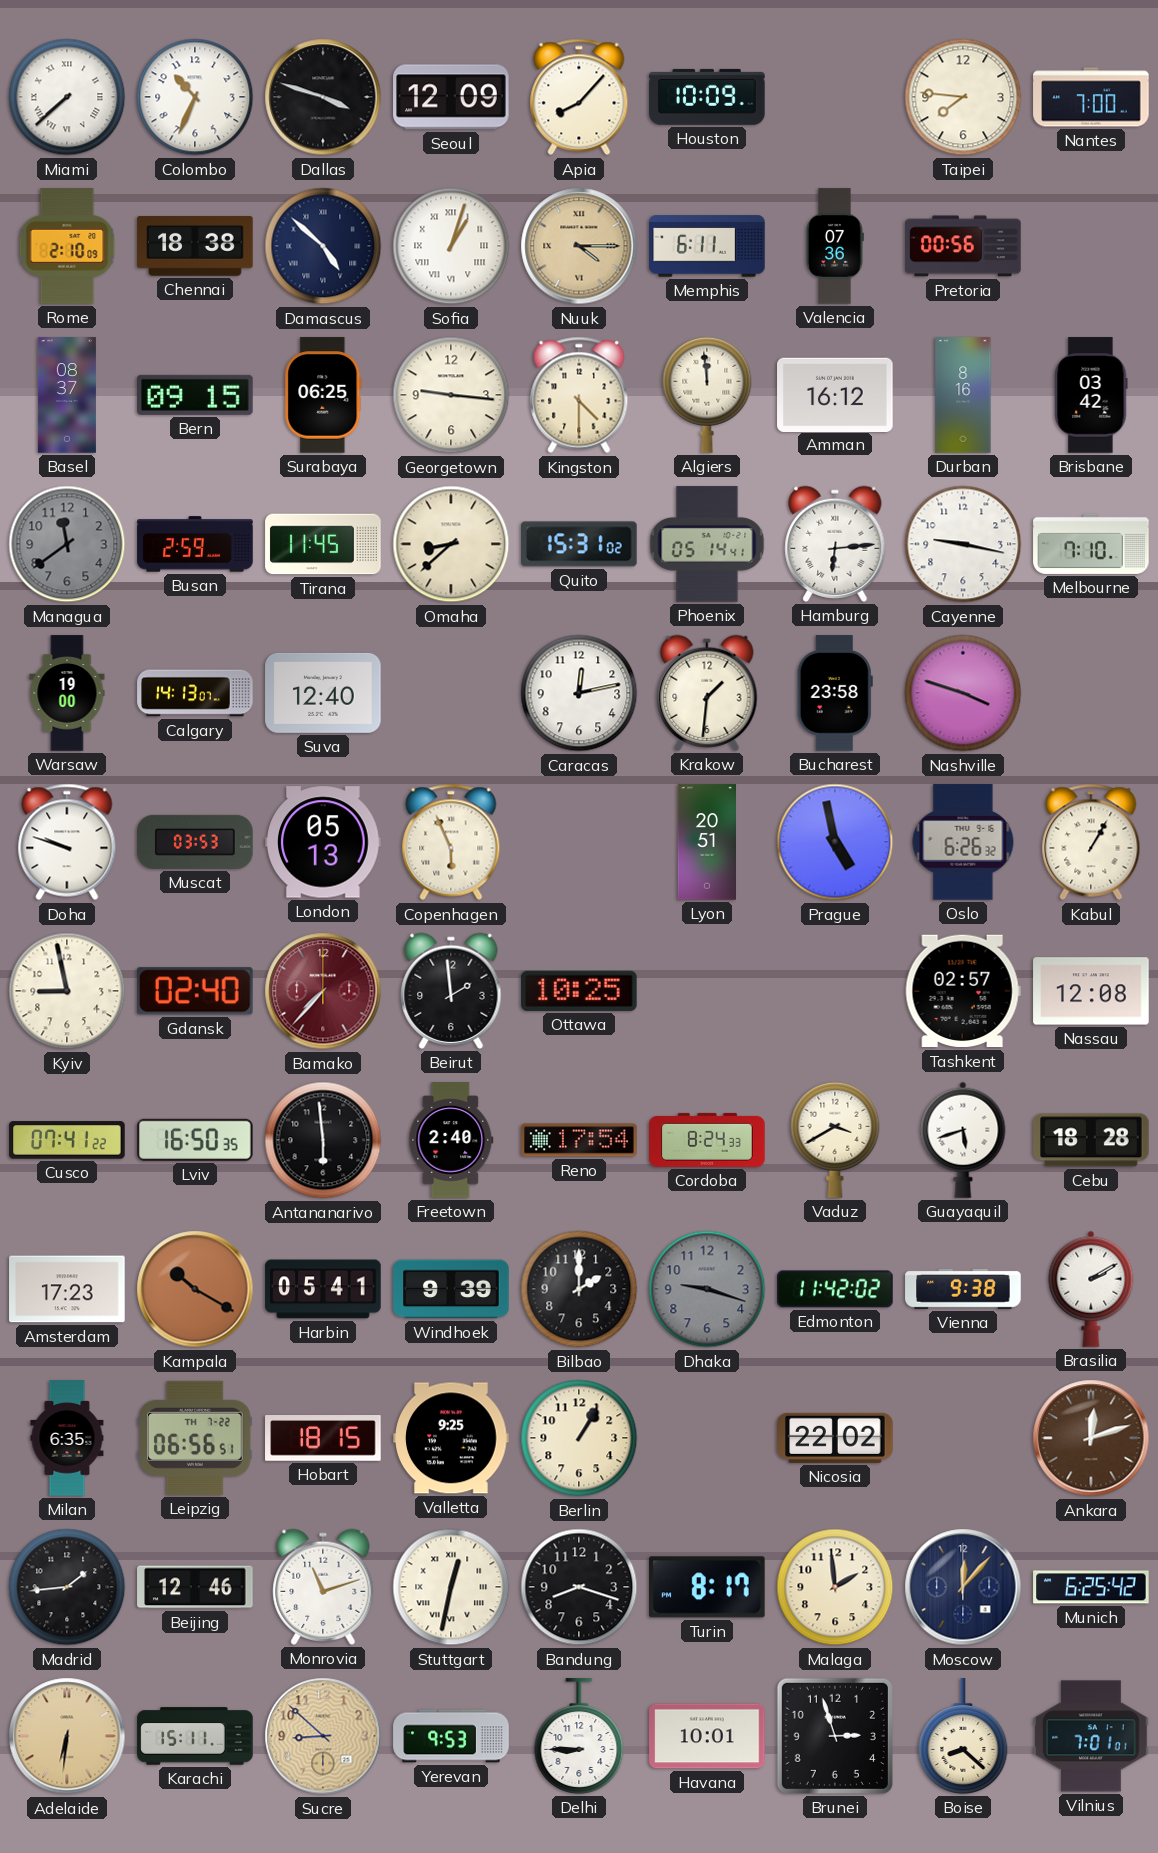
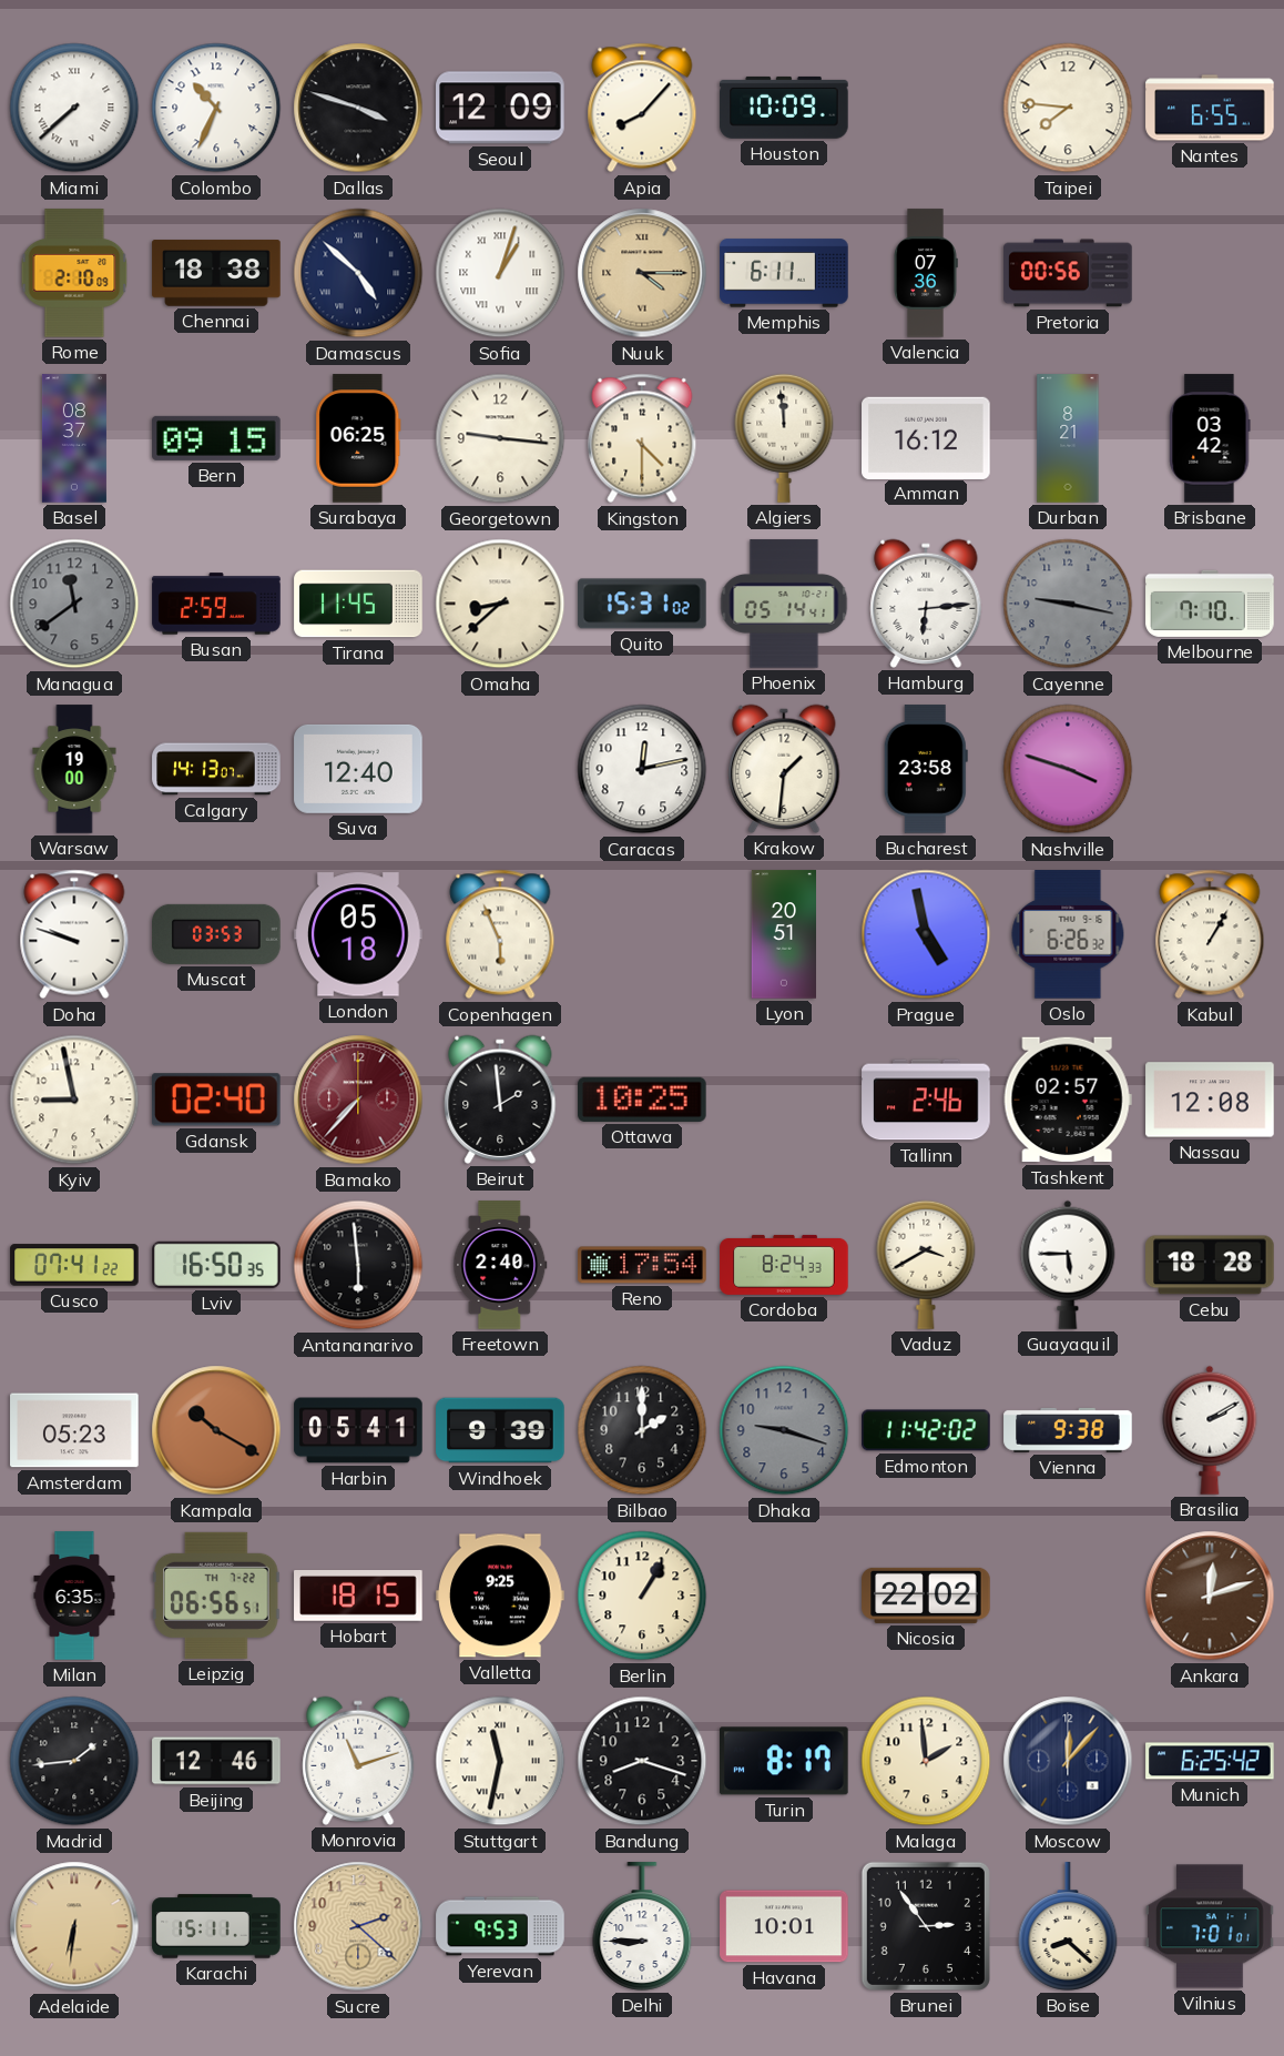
Nantes: 7:00 -> 6:55 (1210, 108)
Durban: 8:16 -> 8:21 (1068, 438)
Cayenne dial: white -> grey (1068, 604)
London: 05:13 -> 05:18 (358, 934)
Tallinn: none -> 2:46 (926, 1100)
Guayaquil: 5:42 -> 5:45 (1068, 1265)
Amsterdam: 17:23 -> 05:23 (74, 1430)
Stuttgart: 12:32 -> 11:32 (500, 1761)
Sucre: 8:52 -> 2:22 (358, 1926)
Brunei: 2:57 -> 2:54 (926, 1926)
